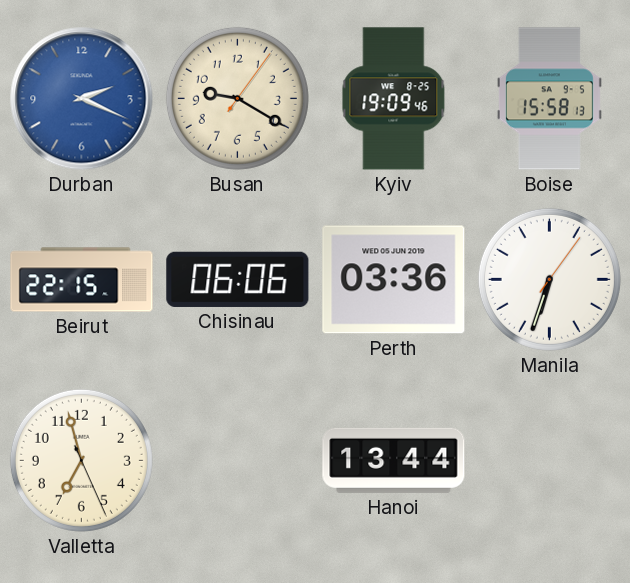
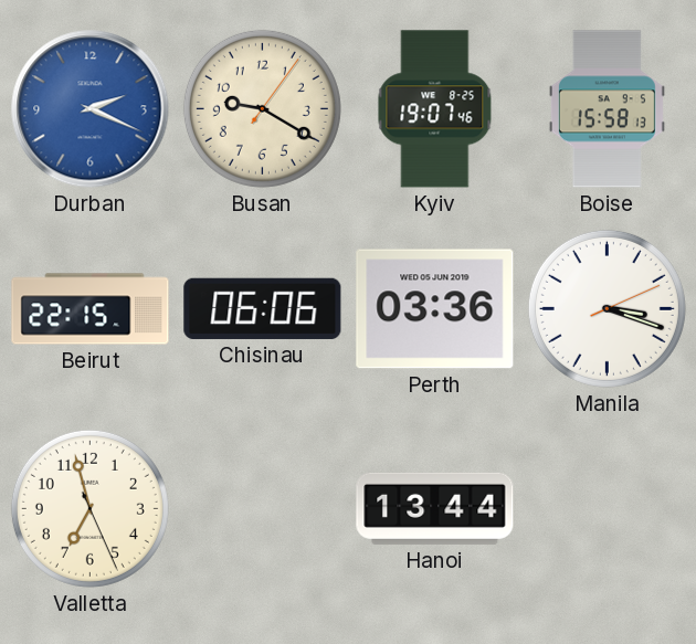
Kyiv: 19:09 -> 19:07 (435, 109)
Manila: 6:33 -> 3:18 (607, 308)
